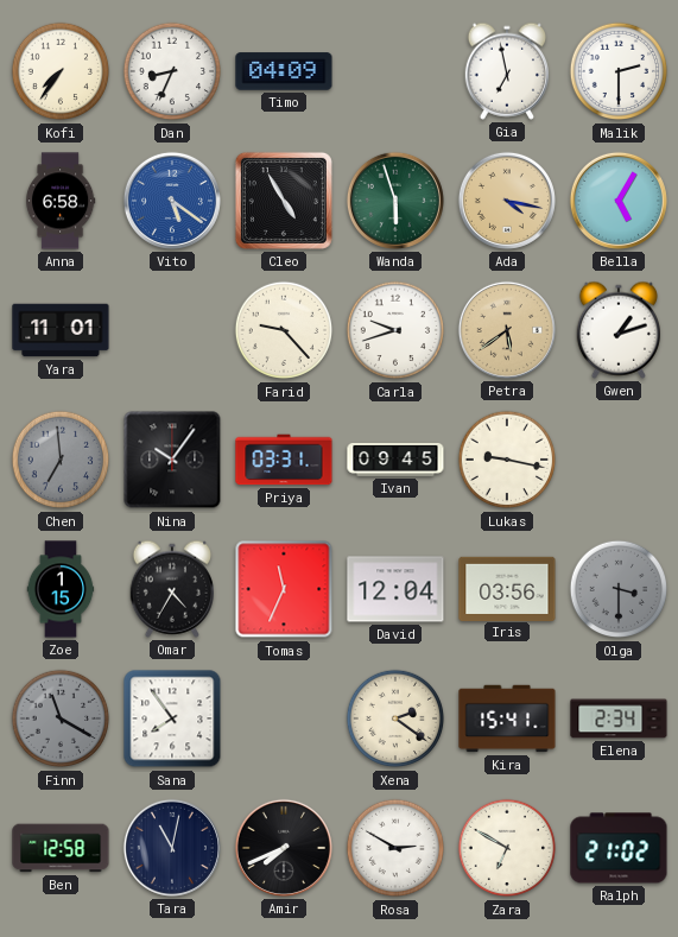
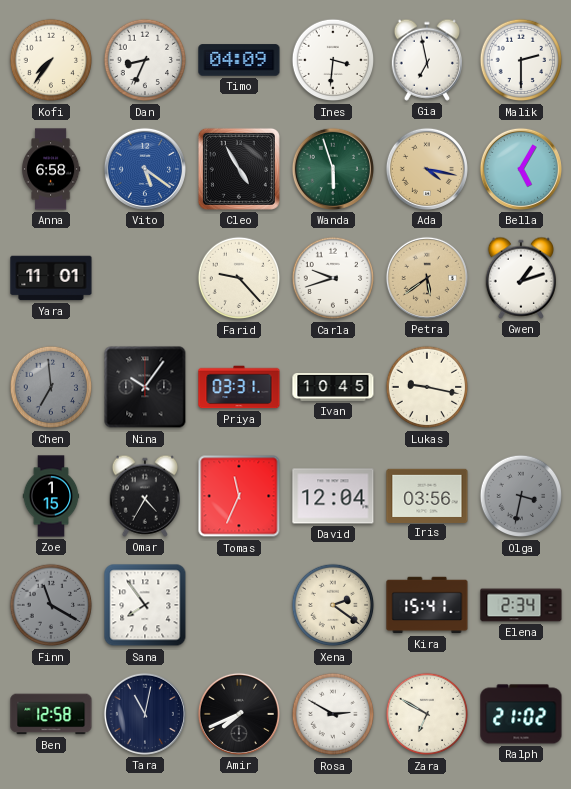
Ines: none -> 3:31 (333, 60)
Ivan: 09:45 -> 10:45 (333, 388)
Olga: 3:30 -> 3:32 (521, 496)
